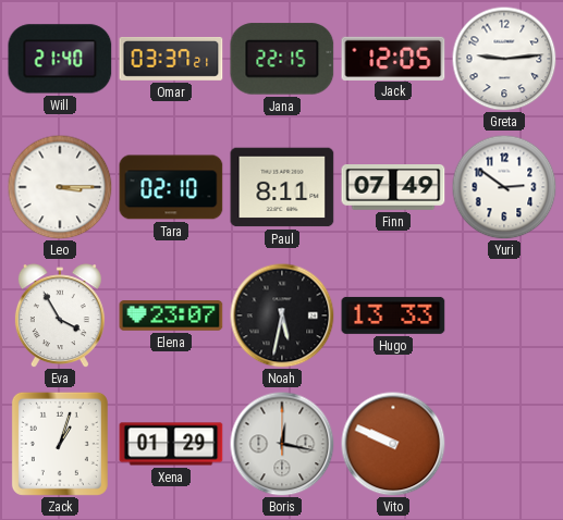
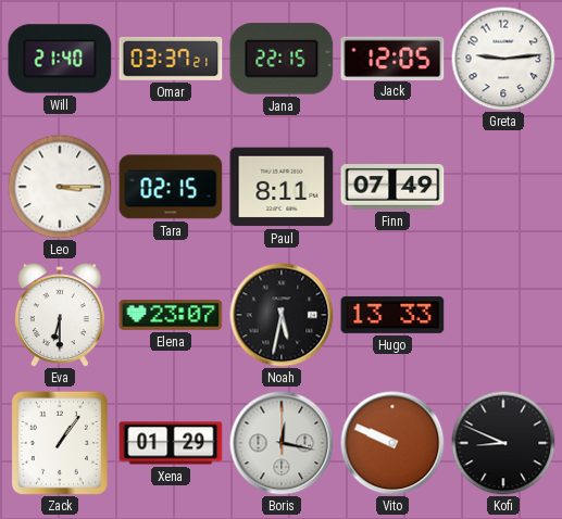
Tara: 02:10 -> 02:15 (171, 187)
Yuri: 2:51 -> none (504, 187)
Eva: 3:55 -> 6:30 (60, 315)
Zack: 1:03 -> 1:06 (60, 443)
Kofi: none -> 8:49 (503, 443)
